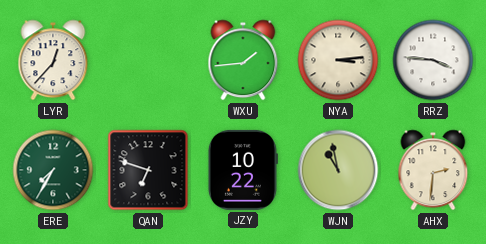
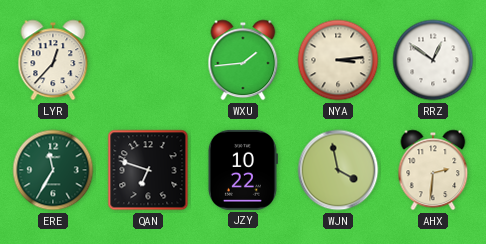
RRZ: 3:46 -> 12:51 (433, 60)
ERE: 7:35 -> 11:35 (53, 170)
WJN: 10:58 -> 3:58 (338, 170)
